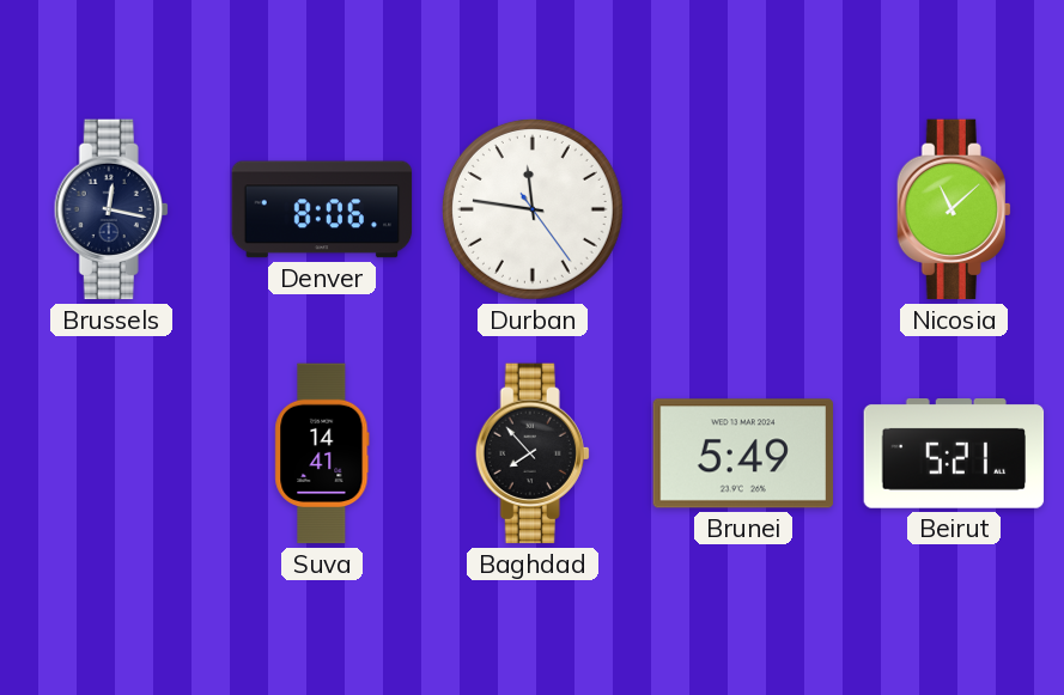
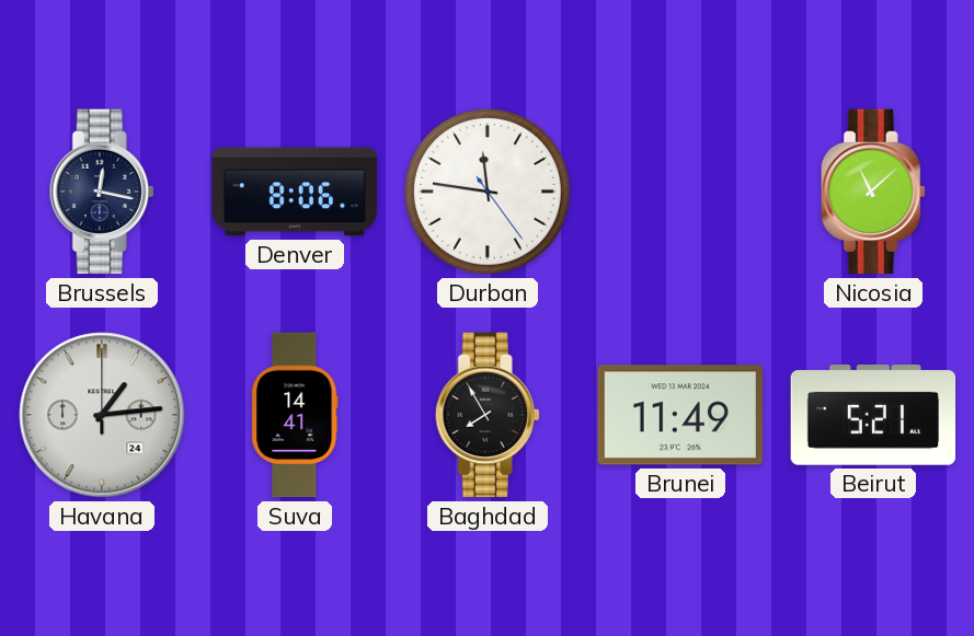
Havana: none -> 1:14 (102, 415)
Baghdad: 7:53 -> 7:55 (488, 415)
Brunei: 5:49 -> 11:49 (680, 415)
